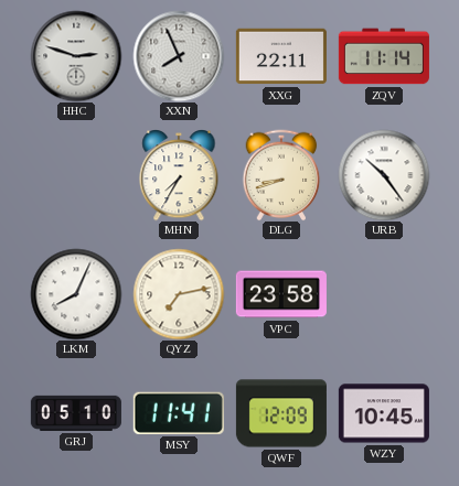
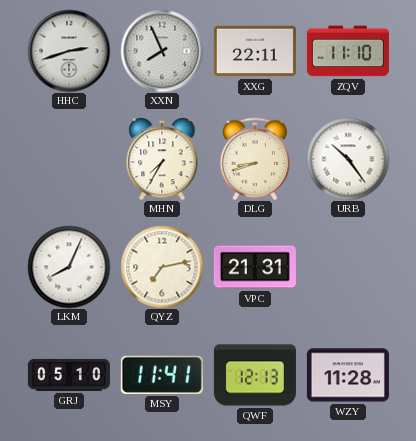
HHC: 2:48 -> 2:42 (69, 51)
ZQV: 11:14 -> 11:10 (348, 51)
VPC: 23:58 -> 21:31 (255, 267)
QWF: 12:09 -> 12:13 (255, 375)
WZY: 10:45 -> 11:28 (348, 375)
